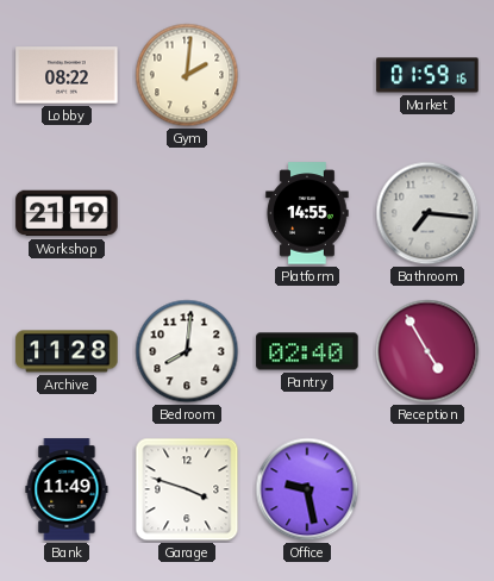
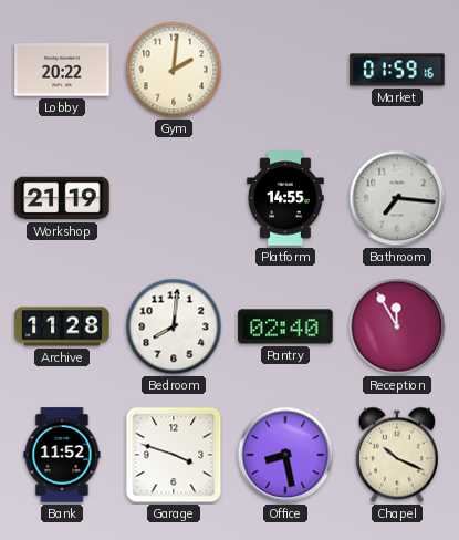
Lobby: 08:22 -> 20:22 (62, 70)
Reception: 4:55 -> 11:55 (397, 326)
Bank: 11:49 -> 11:52 (62, 455)
Office: 9:28 -> 8:28 (285, 455)
Chapel: none -> 10:19 (397, 455)
